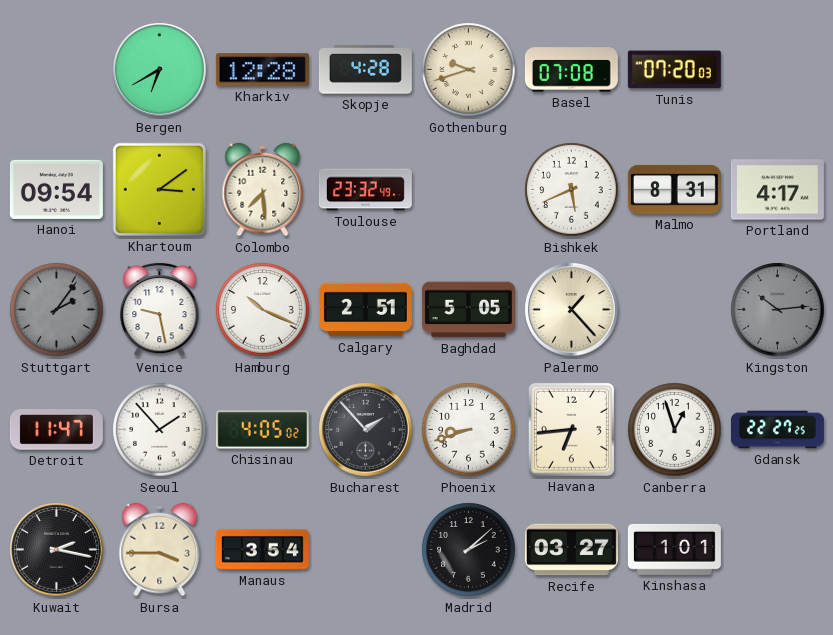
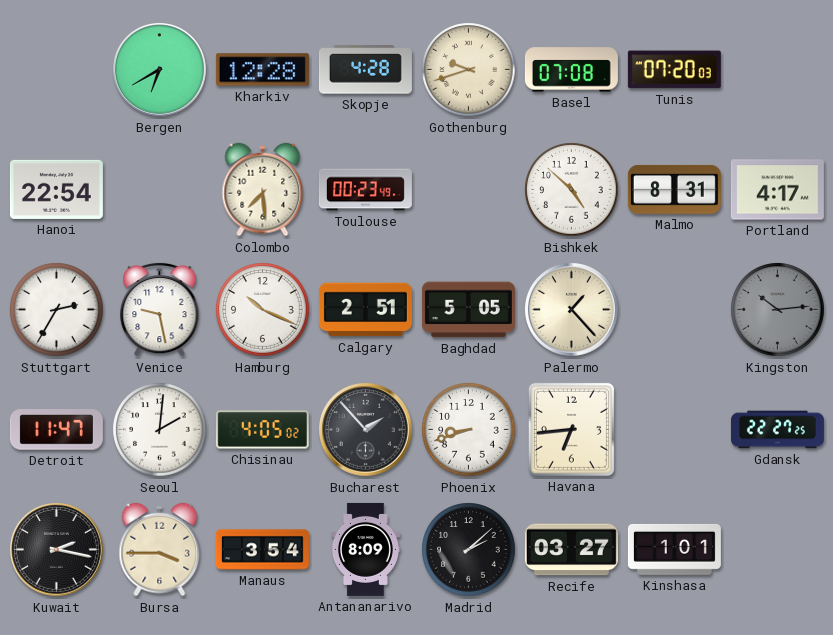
Hanoi: 09:54 -> 22:54 (56, 189)
Khartoum: 3:09 -> none (159, 189)
Toulouse: 23:32 -> 00:23 (365, 190)
Bishkek: 5:41 -> 4:52 (572, 190)
Stuttgart: 2:06 -> 2:35 (57, 310)
Stuttgart dial: grey -> white (57, 310)
Seoul: 1:53 -> 2:01 (160, 430)
Canberra: 12:57 -> none (675, 430)
Antananarivo: none -> 8:09 (365, 549)
